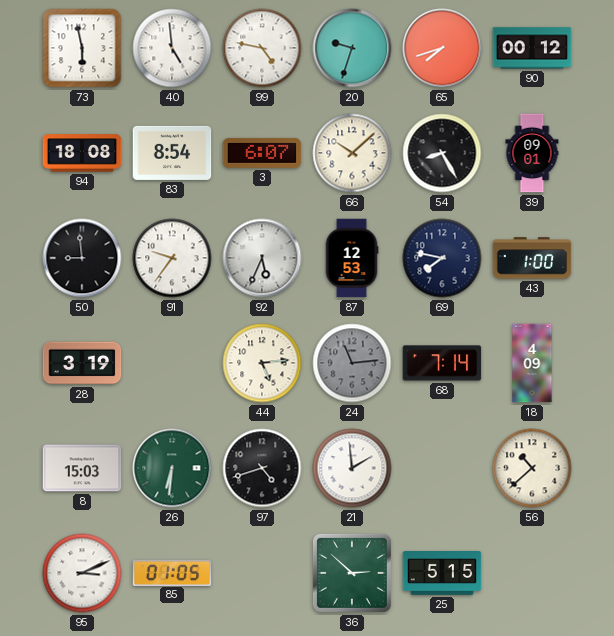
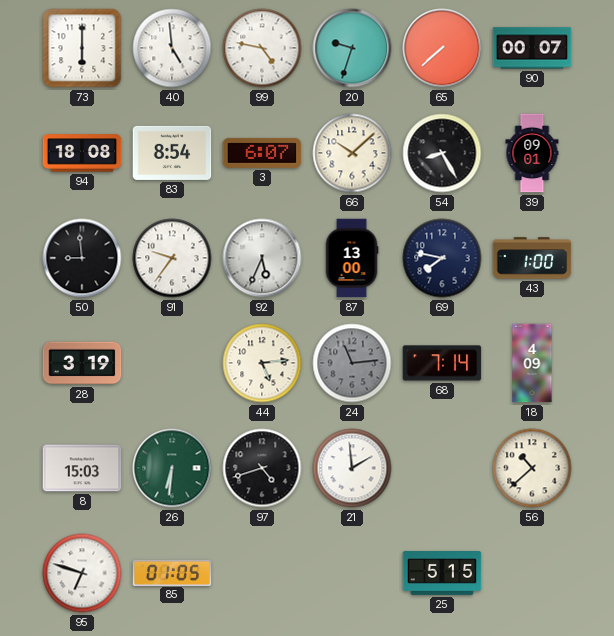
73: 5:58 -> 6:00 (82, 48)
65: 7:42 -> 7:38 (442, 48)
90: 00:12 -> 00:07 (532, 48)
87: 12:53 -> 13:00 (352, 258)
95: 3:11 -> 6:48 (82, 573)
36: 2:52 -> none (352, 573)
